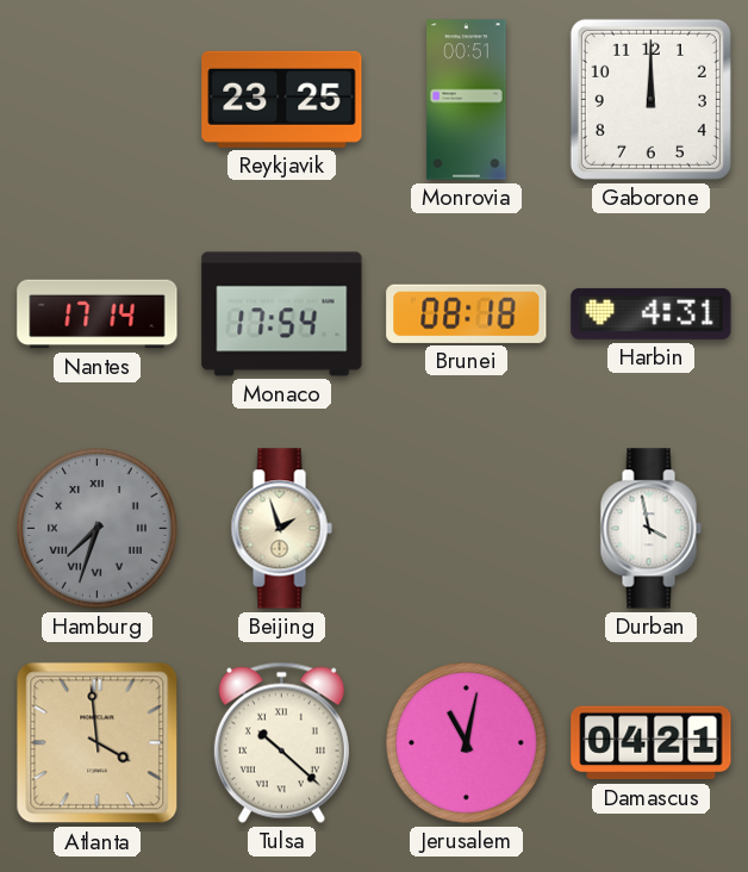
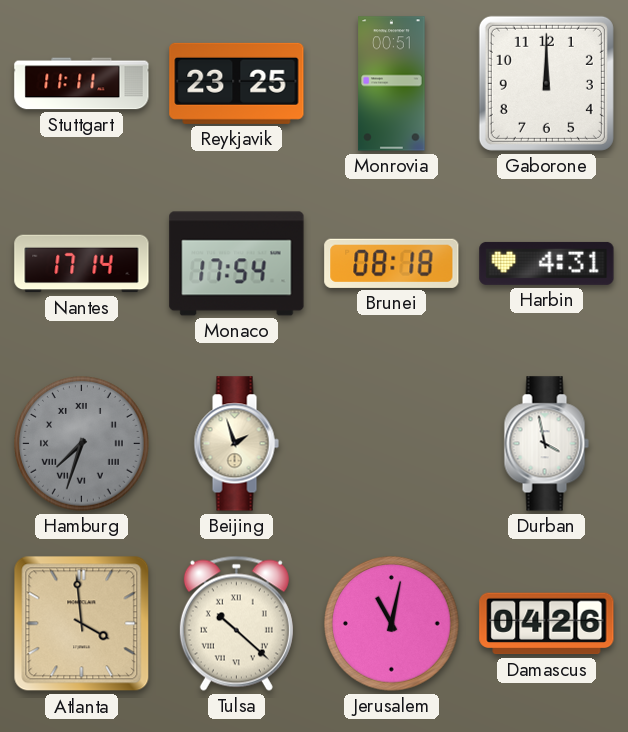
Stuttgart: none -> 11:11 (82, 84)
Damascus: 04:21 -> 04:26 (547, 624)
